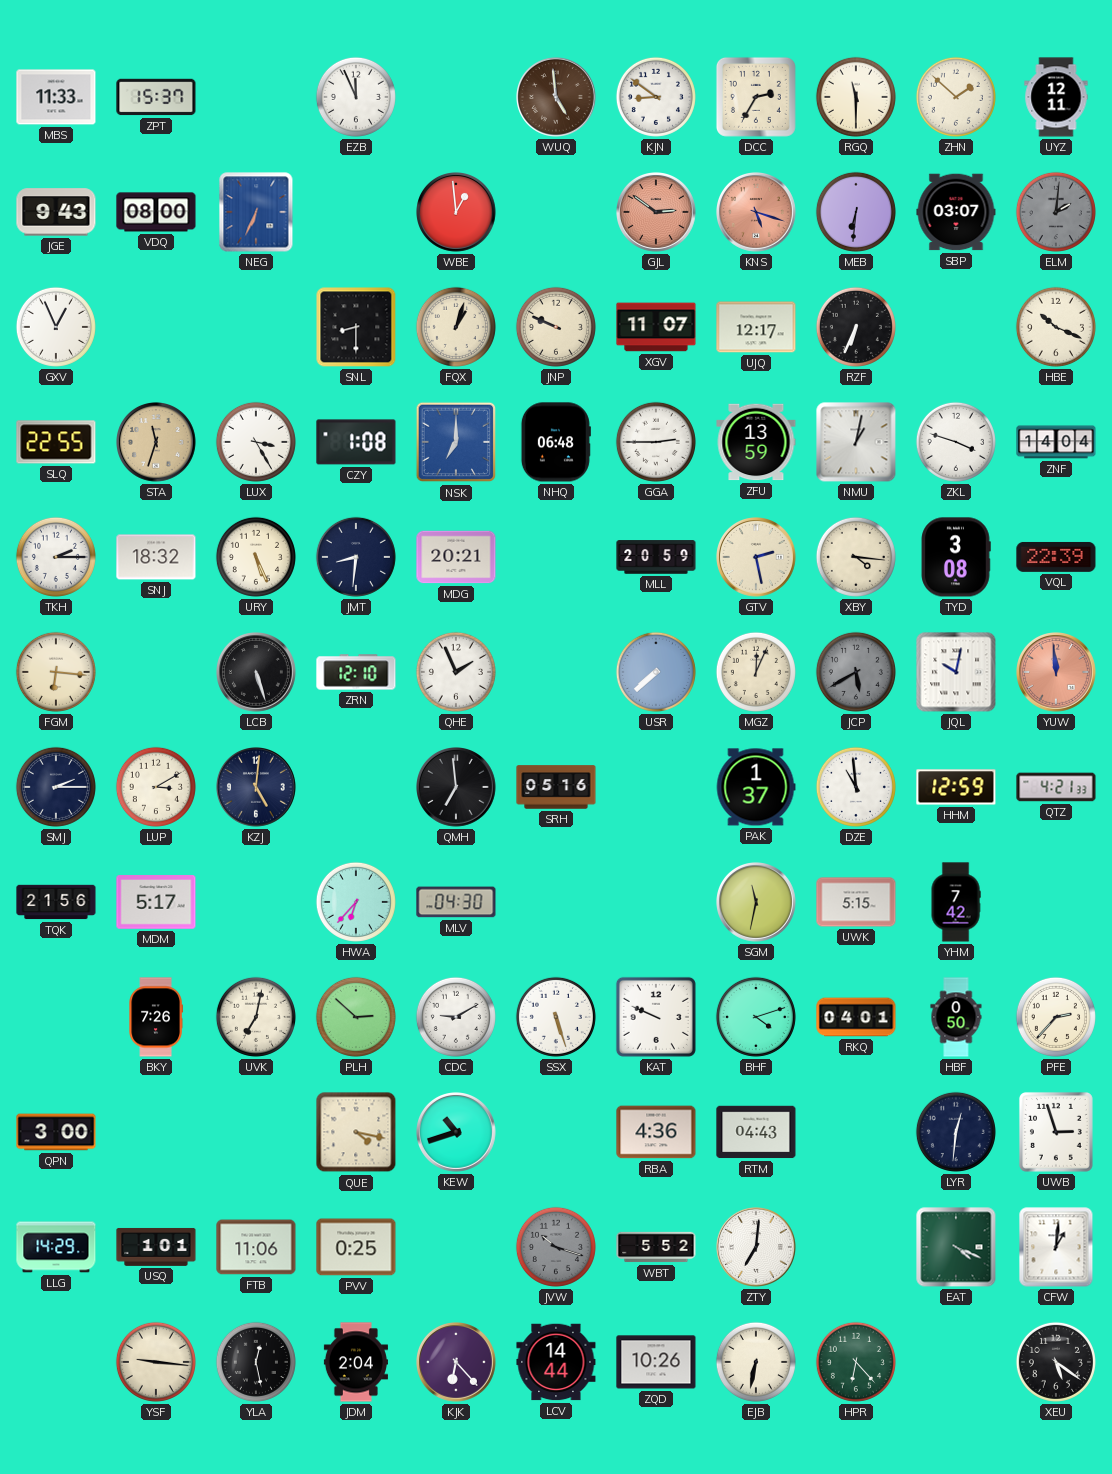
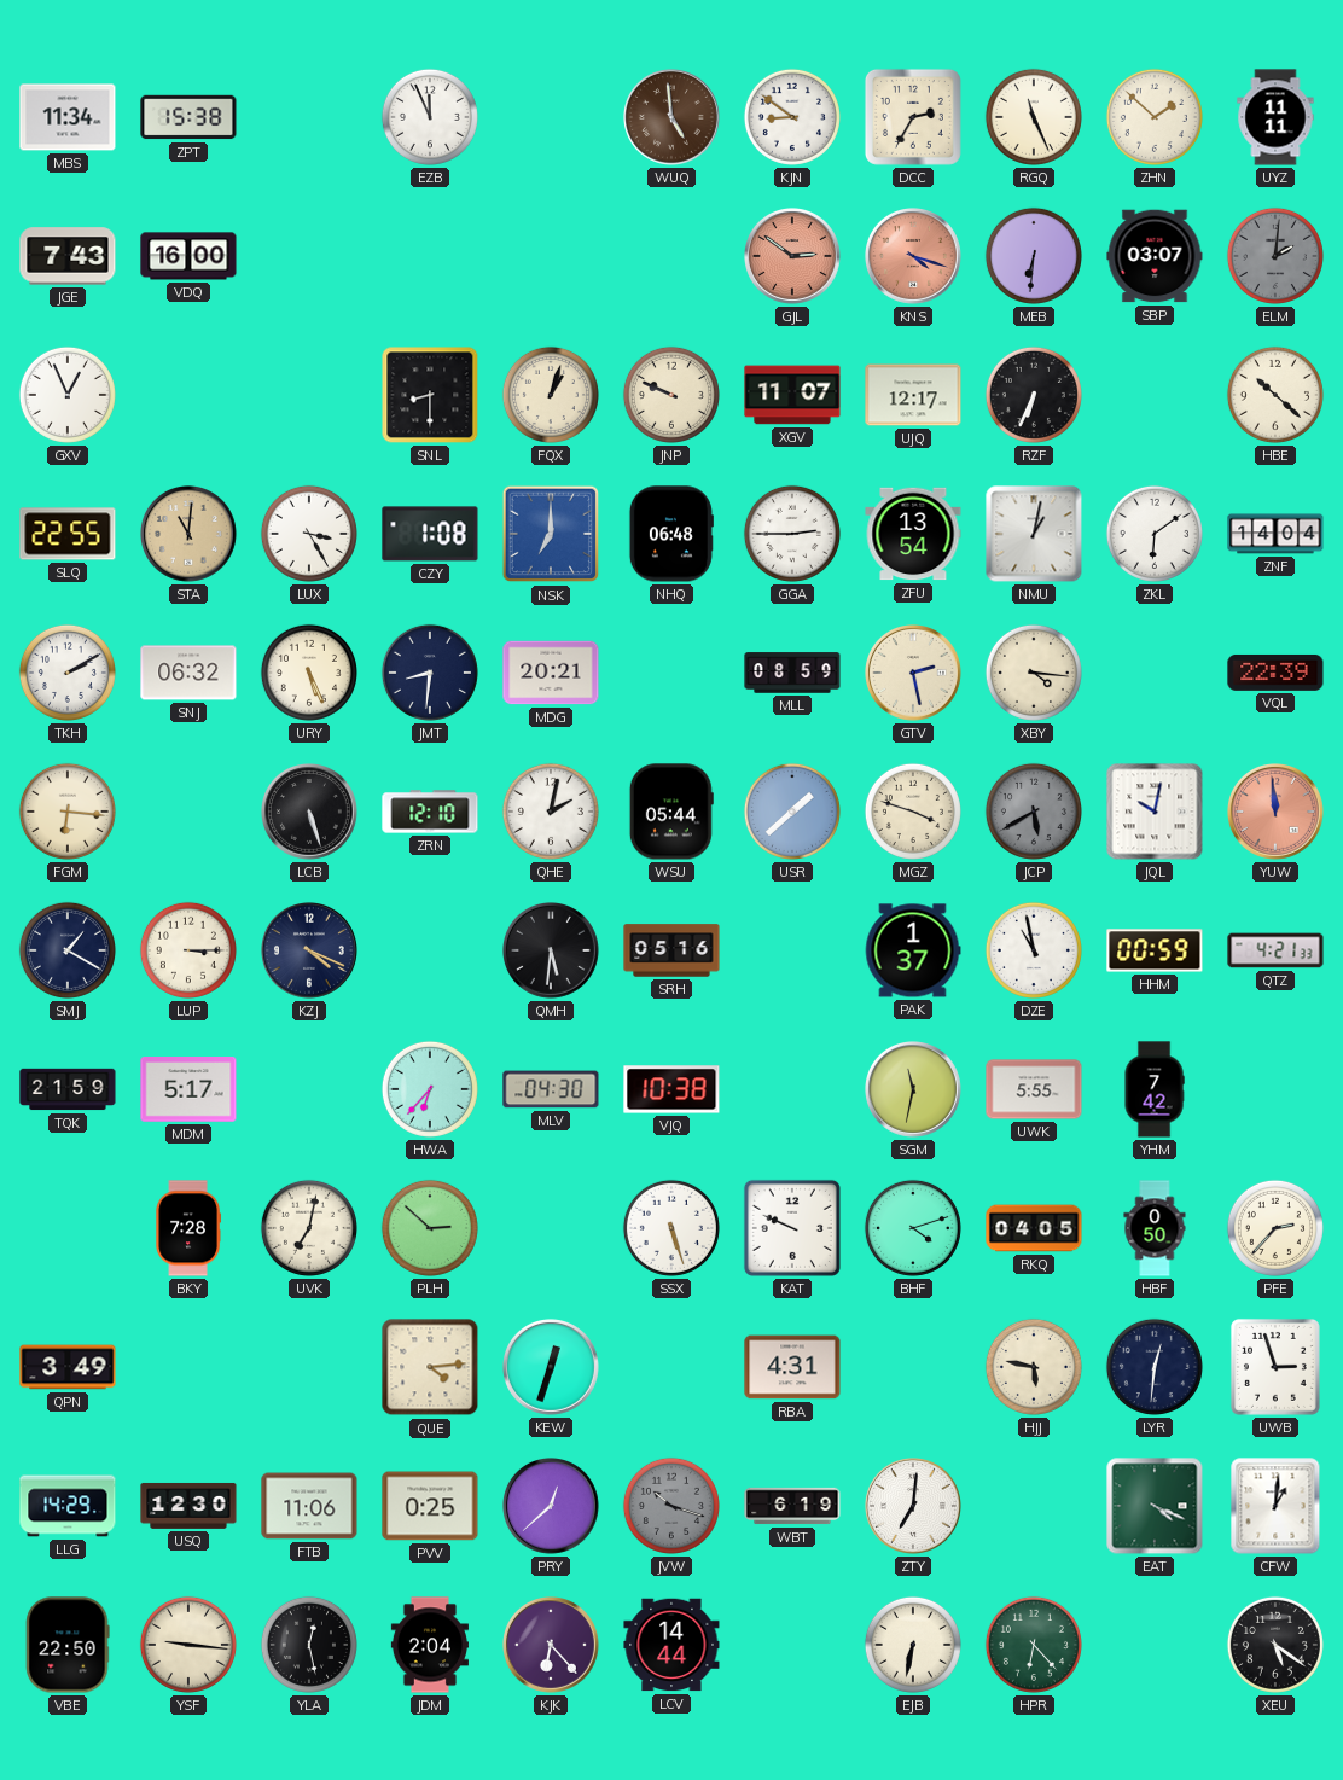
MBS: 11:33 -> 11:34 (68, 117)
ZPT: 15:37 -> 15:38 (188, 117)
RGQ: 11:30 -> 11:26 (1034, 117)
UYZ: 12:11 -> 11:11 (1275, 117)
JGE: 9:43 -> 7:43 (68, 256)
VDQ: 08:00 -> 16:00 (188, 256)
NEG: 6:34 -> none (256, 212)
WBE: 12:59 -> none (457, 213)
KNS: 5:18 -> 4:18 (914, 257)
HBE: 10:19 -> 10:22 (1275, 395)
STA: 11:33 -> 11:01 (190, 535)
ZFU: 13:59 -> 13:54 (913, 534)
ZKL: 3:48 -> 6:09 (1155, 534)
TKH: 2:15 -> 2:10 (68, 673)
SNJ: 18:32 -> 06:32 (188, 673)
MLL: 20:59 -> 08:59 (792, 673)
TYD: 3:08 -> none (956, 557)
QHE: 1:56 -> 2:02 (551, 812)
WSU: none -> 05:44 (671, 812)
USR: 7:38 -> 1:38 (792, 812)
MGZ: 12:04 -> 3:48 (913, 812)
SMJ: 2:15 -> 1:20 (68, 950)
LUP: 3:10 -> 3:15 (188, 950)
KZJ: 5:01 -> 4:19 (310, 952)
QMH: 6:59 -> 5:31 (552, 952)
DZE: 10:59 -> 10:58 (1034, 950)
HHM: 12:59 -> 00:59 (1155, 950)
TQK: 21:56 -> 21:59 (68, 1089)
VJQ: none -> 10:38 (671, 1089)
UWK: 5:15 -> 5:55 (1034, 1089)
BKY: 7:26 -> 7:28 (188, 1228)
CDC: 9:10 -> none (456, 1017)
RKQ: 04:01 -> 04:05 (1034, 1228)
QPN: 3:00 -> 3:49 (68, 1367)
QUE: 4:17 -> 4:14 (430, 1367)
KEW: 10:42 -> 12:33 (552, 1368)
RBA: 4:36 -> 4:31 (792, 1367)
RTM: 04:43 -> none (756, 1132)
HJJ: none -> 5:47 (1034, 1367)
USQ: 1:01 -> 12:30 (188, 1506)
PRY: none -> 12:38 (552, 1507)
WBT: 5:52 -> 6:19 (792, 1506)
VBE: none -> 22:50 (68, 1645)
ZQD: 10:26 -> none (656, 1362)
